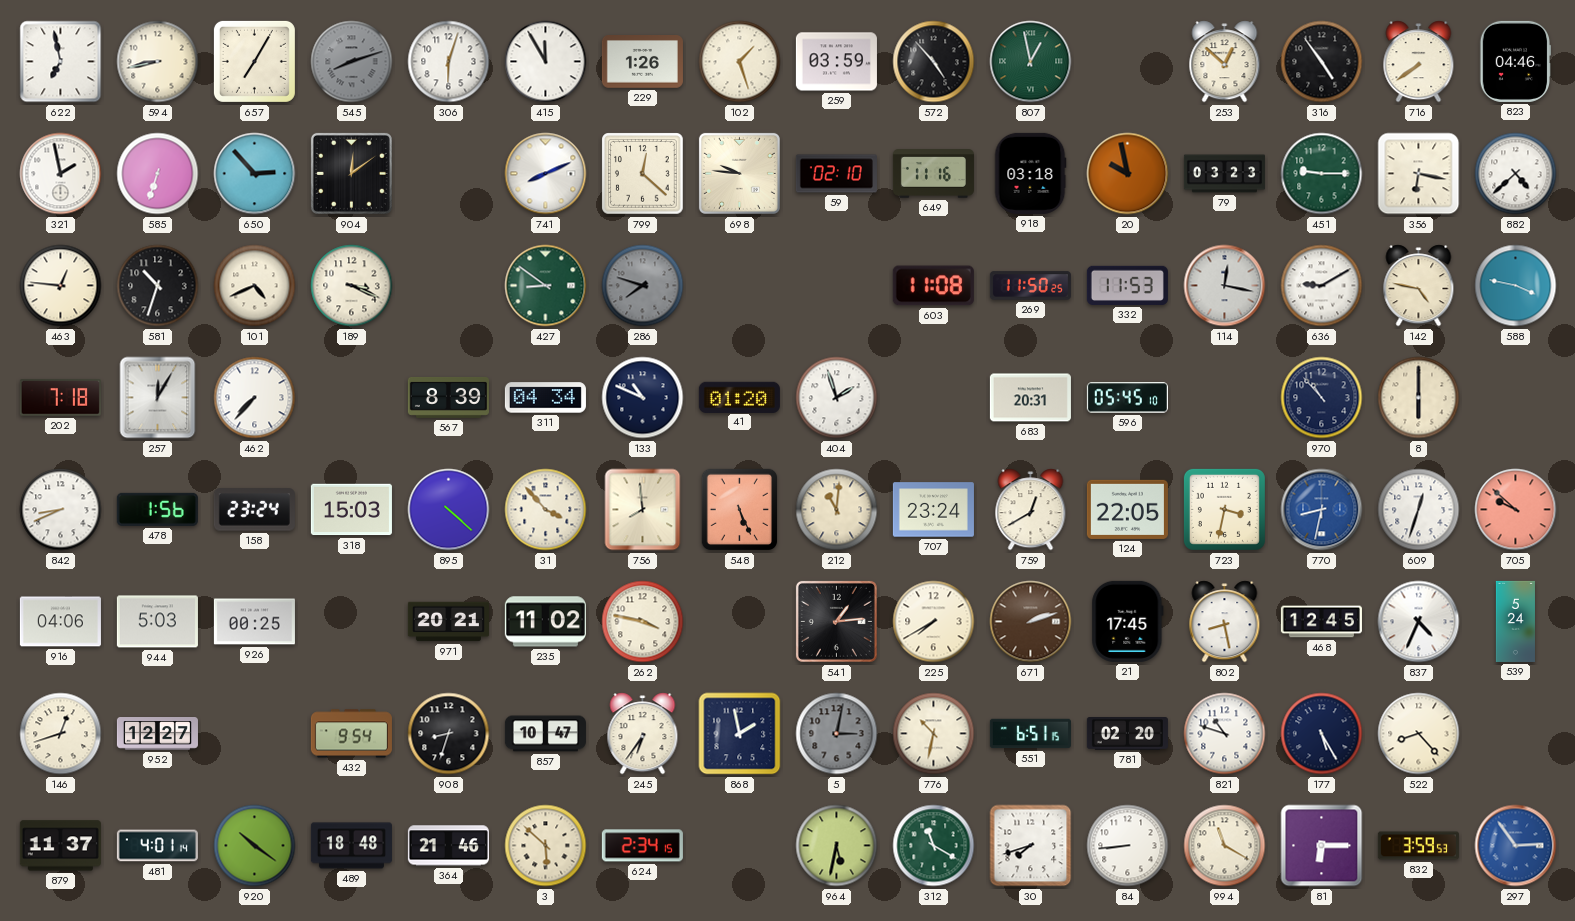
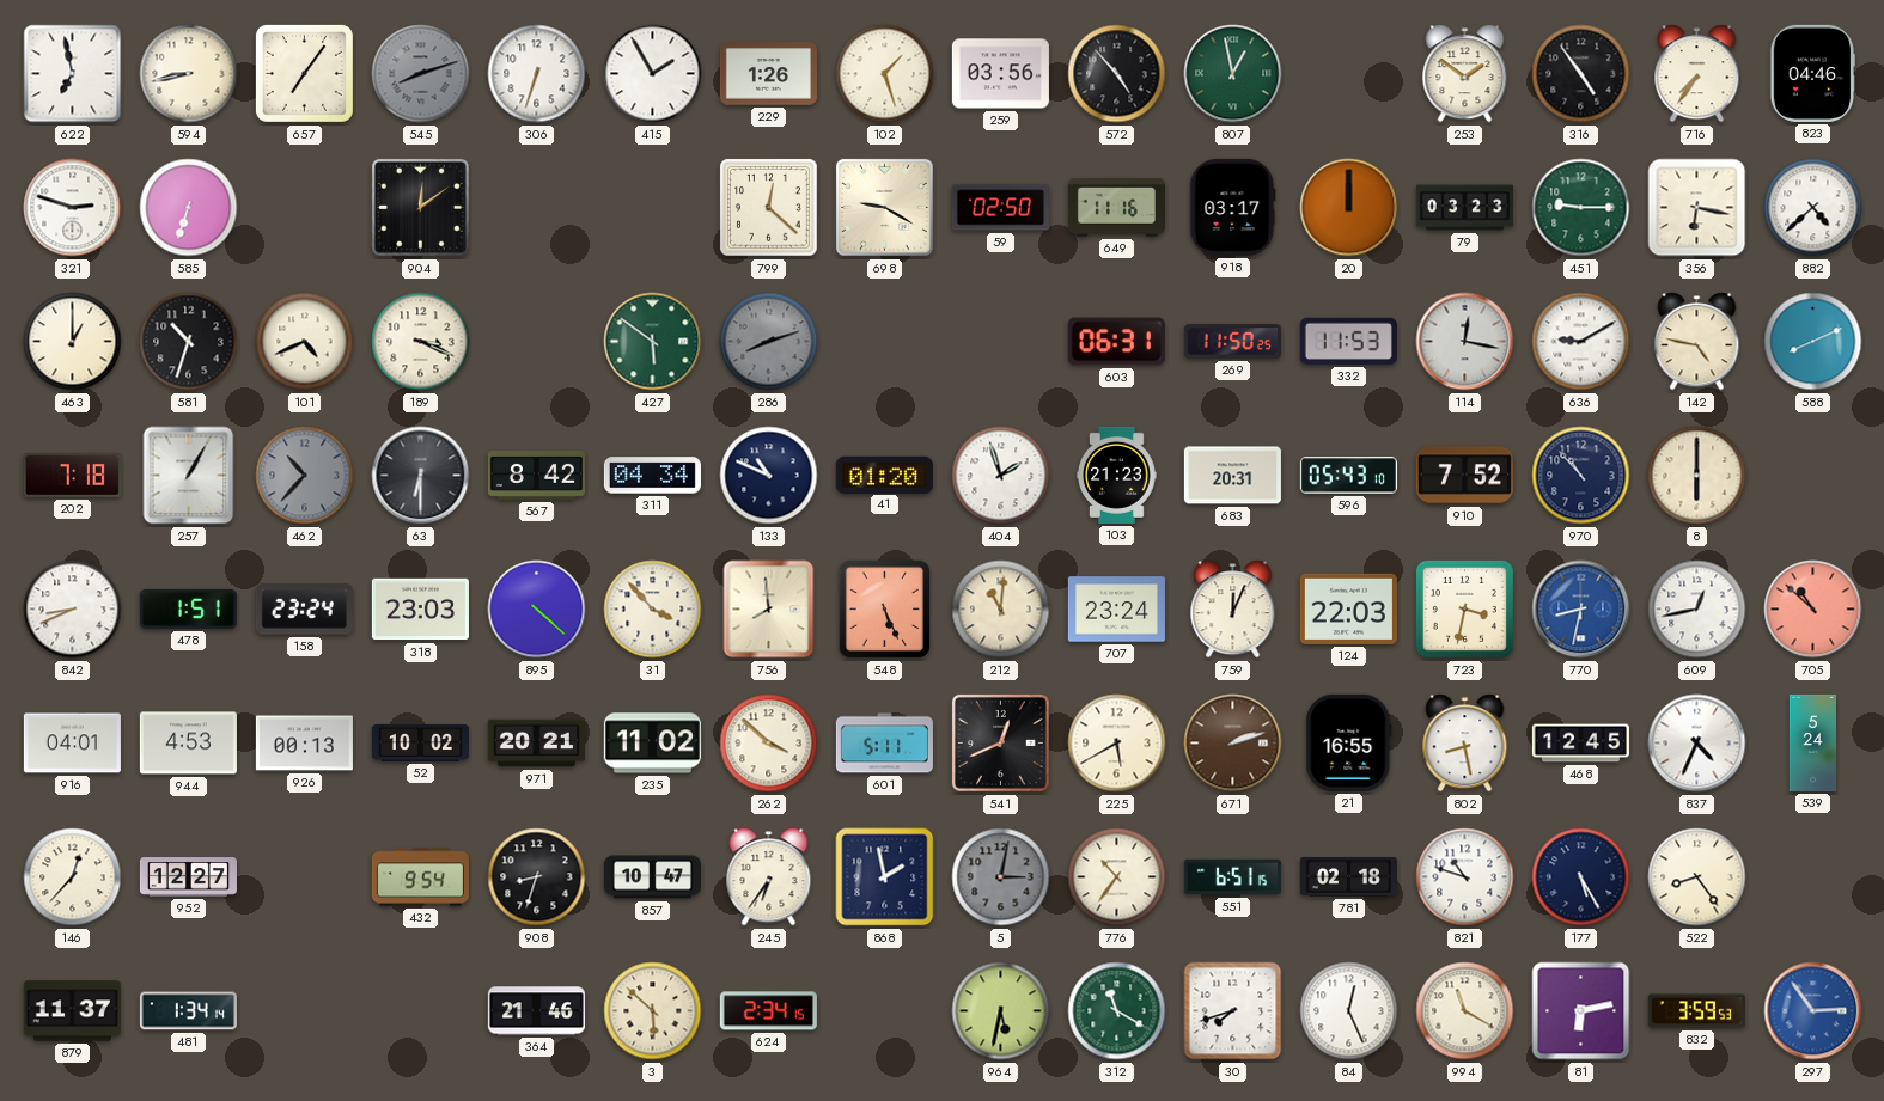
657: 7:05 -> 7:06 (304, 73)
306: 6:03 -> 6:33 (537, 74)
415: 11:55 -> 1:55 (653, 74)
259: 03:59 -> 03:56 (1000, 74)
253: 12:52 -> 1:51 (1465, 74)
716: 7:39 -> 7:36 (1697, 74)
321: 1:58 -> 2:48 (73, 208)
650: 2:53 -> none (255, 174)
741: 8:11 -> none (546, 174)
698: 9:46 -> 9:20 (884, 207)
59: 02:10 -> 02:50 (1000, 208)
918: 03:18 -> 03:17 (1233, 207)
20: 9:58 -> 12:00 (1349, 208)
463: 12:46 -> 1:00 (73, 342)
427: 8:51 -> 5:51 (653, 342)
286: 7:48 -> 8:12 (769, 342)
603: 11:08 -> 06:31 (1116, 342)
588: 3:47 -> 8:11 (1813, 342)
257: 12:05 -> 1:05 (189, 476)
462: 7:37 -> 10:37 (305, 476)
462 dial: white -> grey (305, 476)
63: none -> 6:30 (421, 476)
567: 8:39 -> 8:42 (536, 475)
103: none -> 21:23 (1117, 475)
596: 05:45 -> 05:43 (1348, 476)
910: none -> 7:52 (1464, 476)
478: 1:56 -> 1:51 (188, 608)
318: 15:03 -> 23:03 (420, 610)
759: 12:40 -> 12:04 (1233, 610)
124: 22:05 -> 22:03 (1348, 608)
609: 12:33 -> 12:43 (1697, 610)
705: 9:52 -> 10:52 (1813, 610)
916: 04:06 -> 04:01 (72, 744)
944: 5:03 -> 4:53 (188, 744)
926: 00:25 -> 00:13 (304, 744)
52: none -> 10:02 (420, 742)
262: 3:47 -> 3:52 (769, 744)
601: none -> 5:11 (884, 744)
541: 1:14 -> 12:41 (1000, 742)
225: 7:40 -> 5:40 (1117, 744)
21: 17:45 -> 16:55 (1349, 742)
146: 12:42 -> 12:37 (73, 877)
776: 10:32 -> 10:36 (1117, 877)
781: 02:20 -> 02:18 (1348, 877)
522: 8:23 -> 8:24 (1697, 877)
481: 4:01 -> 1:34 (188, 1011)
920: 10:21 -> none (255, 846)
489: 18:48 -> none (351, 846)
84: 8:44 -> 12:26 (1349, 1011)
81: 6:15 -> 6:13 (1581, 1011)
